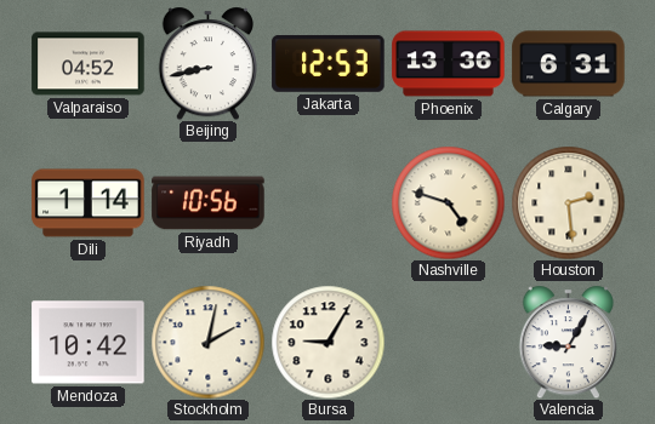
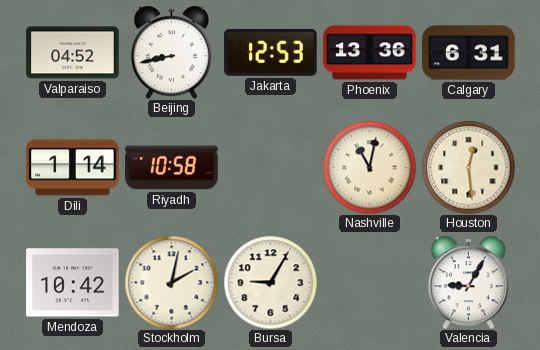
Riyadh: 10:56 -> 10:58 (172, 168)
Nashville: 4:48 -> 11:02 (369, 167)
Houston: 2:29 -> 12:29 (468, 167)
